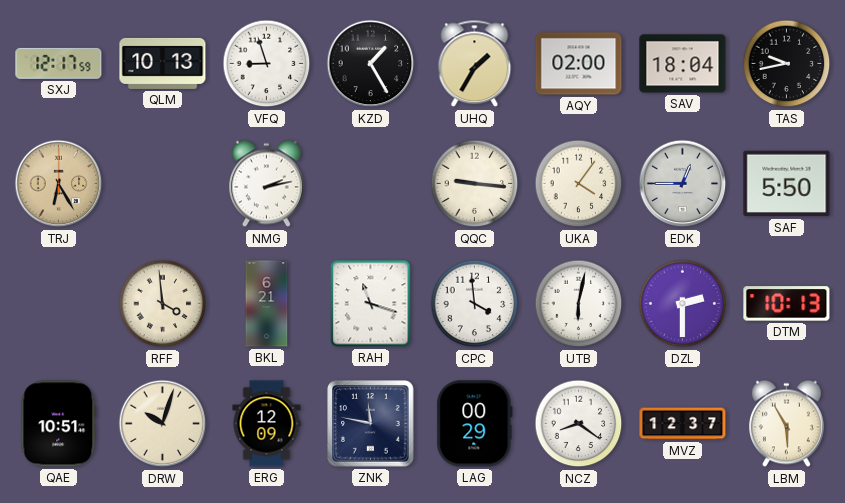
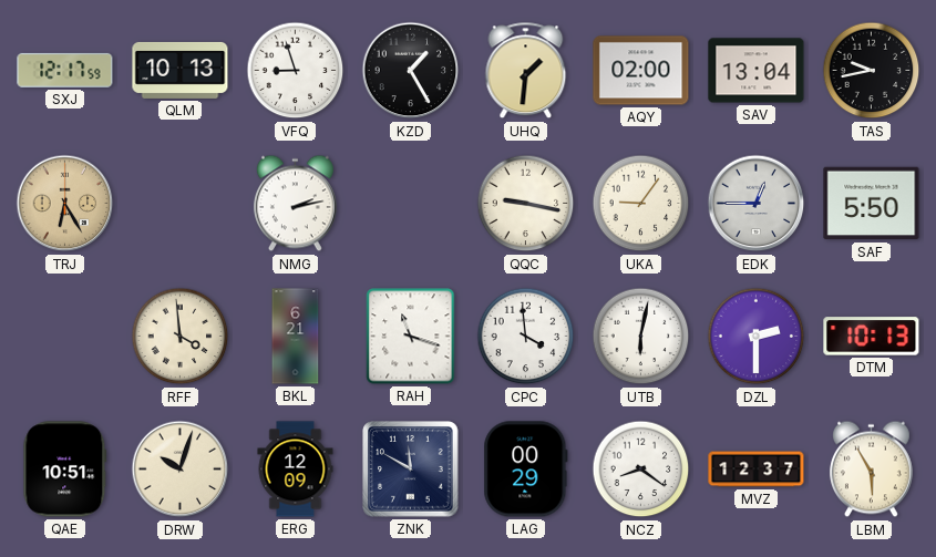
UHQ: 1:35 -> 1:31 (526, 71)
SAV: 18:04 -> 13:04 (757, 71)
QQC: 9:16 -> 9:17 (526, 204)
UKA: 4:06 -> 9:06 (641, 204)
ZNK: 11:47 -> 11:50 (411, 470)
